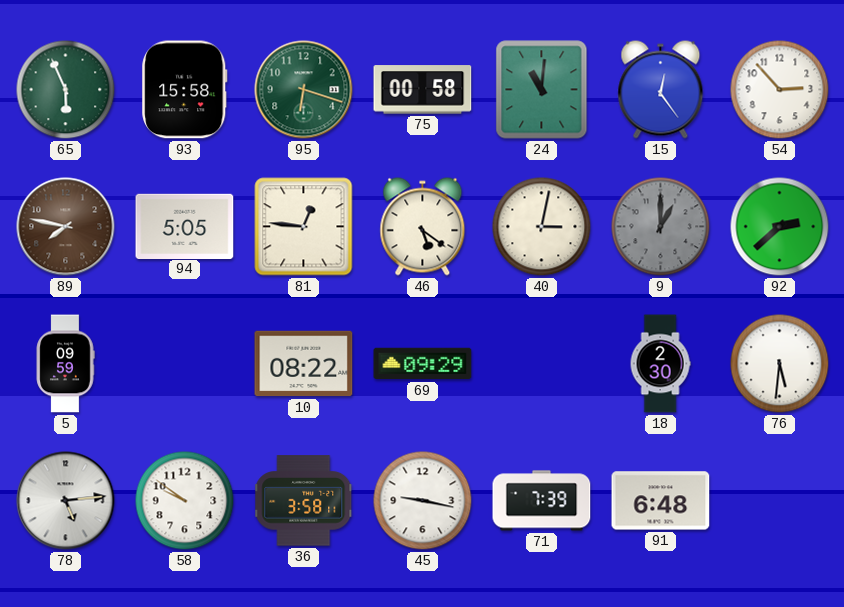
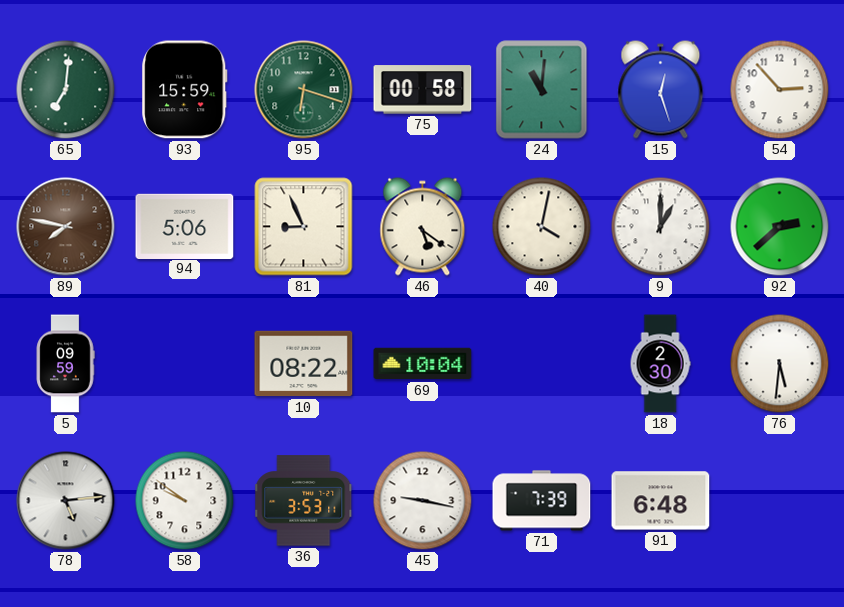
65: 5:56 -> 7:01 (66, 90)
93: 15:58 -> 15:59 (185, 90)
15: 12:24 -> 12:27 (661, 90)
94: 5:05 -> 5:06 (185, 226)
81: 12:46 -> 8:56 (304, 227)
40: 3:02 -> 4:02 (542, 227)
9 dial: grey -> white (661, 227)
69: 09:29 -> 10:04 (423, 364)
36: 3:58 -> 3:53 (304, 501)
